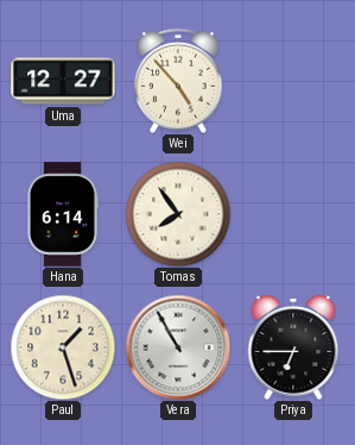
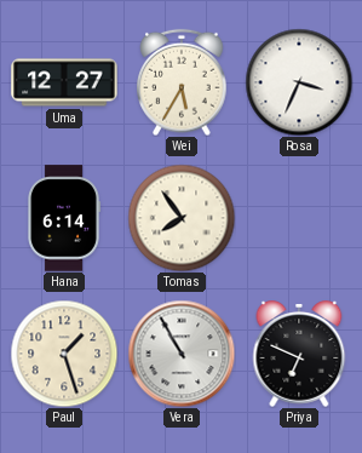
Wei: 4:53 -> 5:35 (182, 82)
Rosa: none -> 3:34 (299, 82)
Priya: 6:45 -> 6:49 (299, 354)
